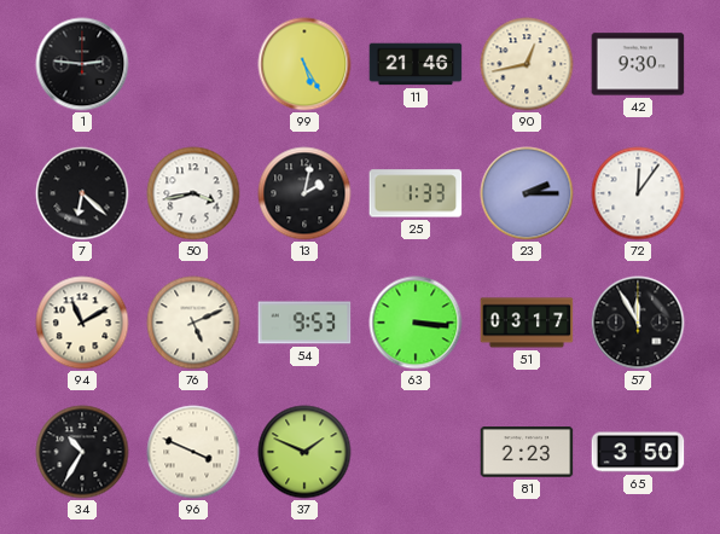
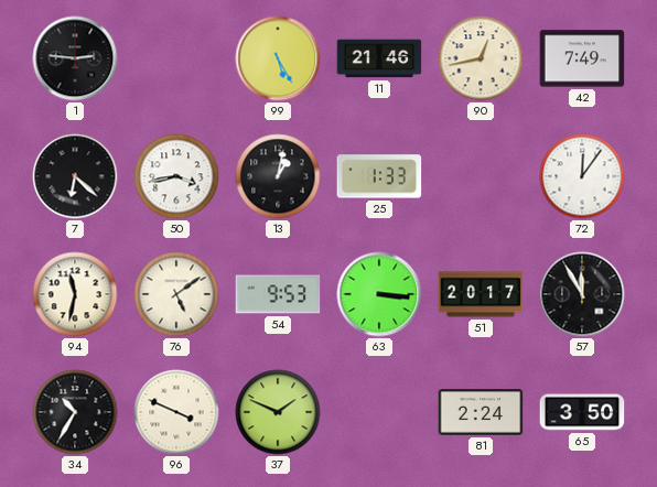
42: 9:30 -> 7:49 (582, 58)
13: 2:02 -> 1:02 (278, 176)
23: 2:15 -> none (527, 193)
94: 11:10 -> 11:32 (75, 294)
76: 5:11 -> 5:09 (176, 294)
51: 03:17 -> 20:17 (481, 294)
81: 2:23 -> 2:24 (481, 412)
